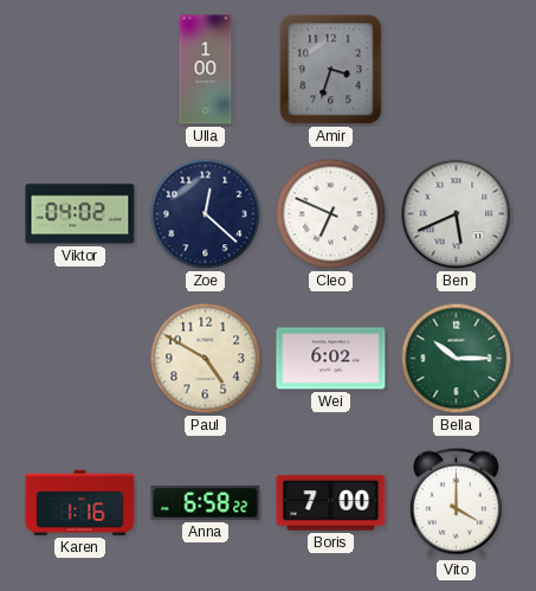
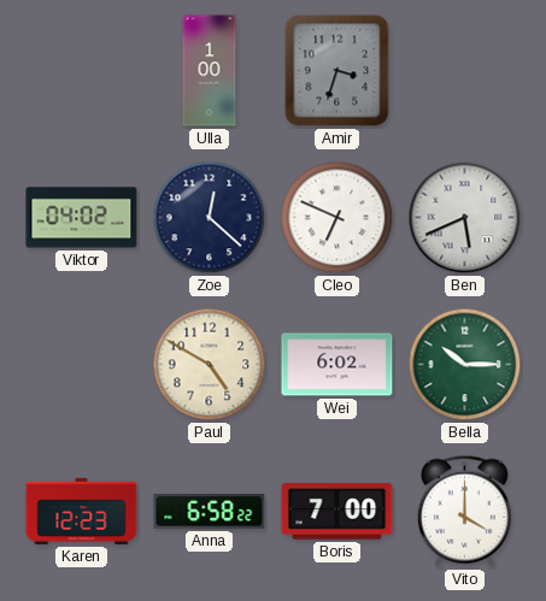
Karen: 1:16 -> 12:23 (82, 511)
